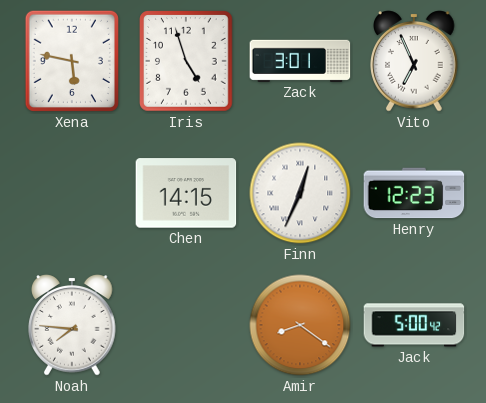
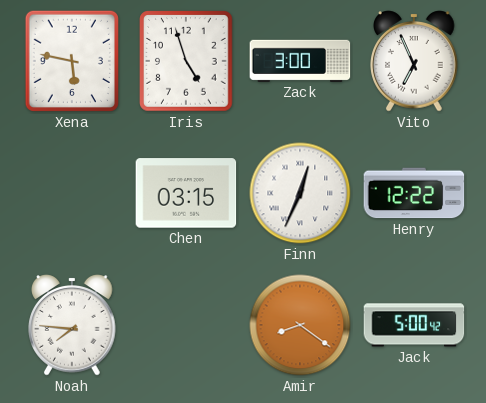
Zack: 3:01 -> 3:00 (300, 61)
Chen: 14:15 -> 03:15 (186, 193)
Henry: 12:23 -> 12:22 (414, 193)
